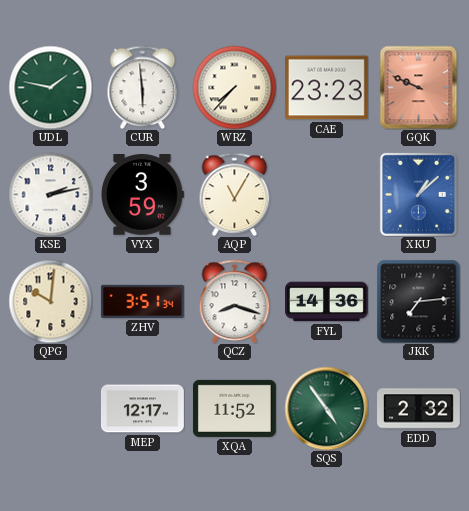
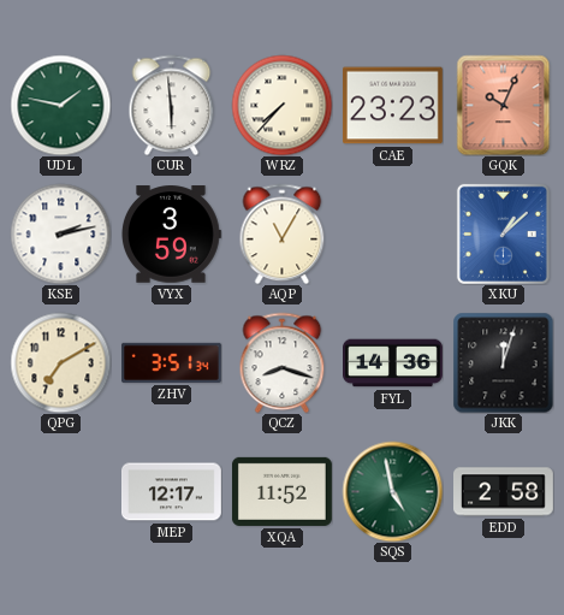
GQK: 9:49 -> 10:04 (504, 105)
QPG: 10:01 -> 7:10 (60, 362)
JKK: 7:14 -> 12:03 (503, 362)
SQS: 4:54 -> 4:58 (392, 491)
EDD: 2:32 -> 2:58 (504, 492)
